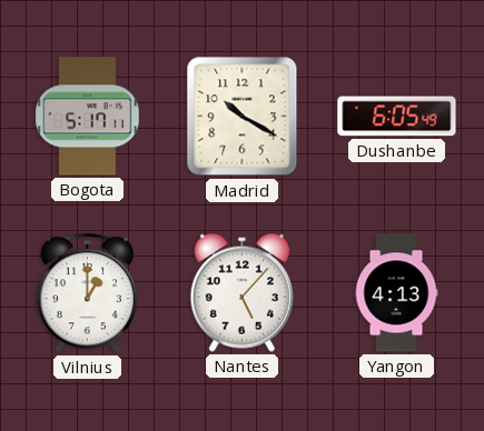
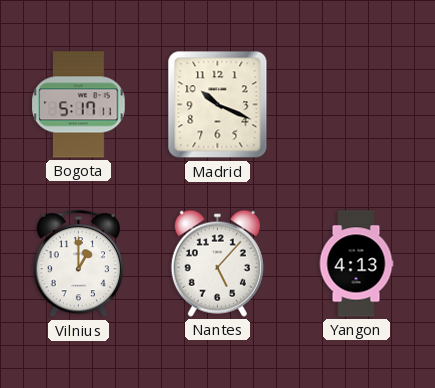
Madrid: 10:20 -> 10:19 (218, 105)
Dushanbe: 6:05 -> none (397, 117)
